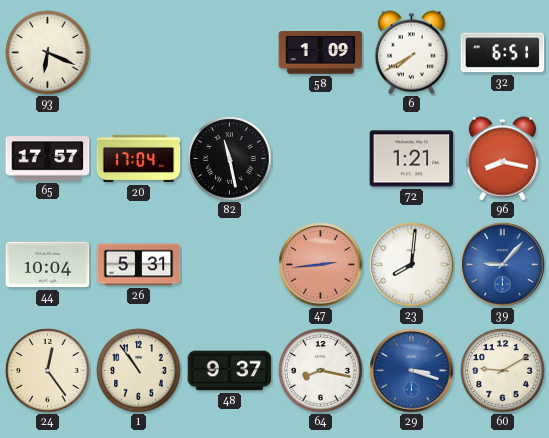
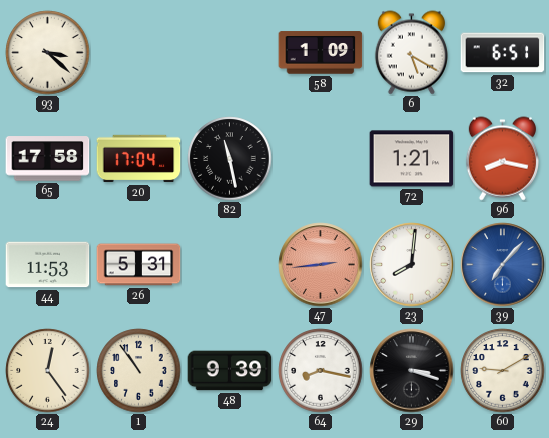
93: 6:19 -> 3:22 (48, 53)
6: 7:40 -> 5:20 (411, 53)
65: 17:57 -> 17:58 (48, 159)
44: 10:04 -> 11:53 (48, 265)
39: 9:07 -> 7:07 (503, 265)
48: 9:37 -> 9:39 (230, 371)
29 dial: blue -> black (412, 371)
